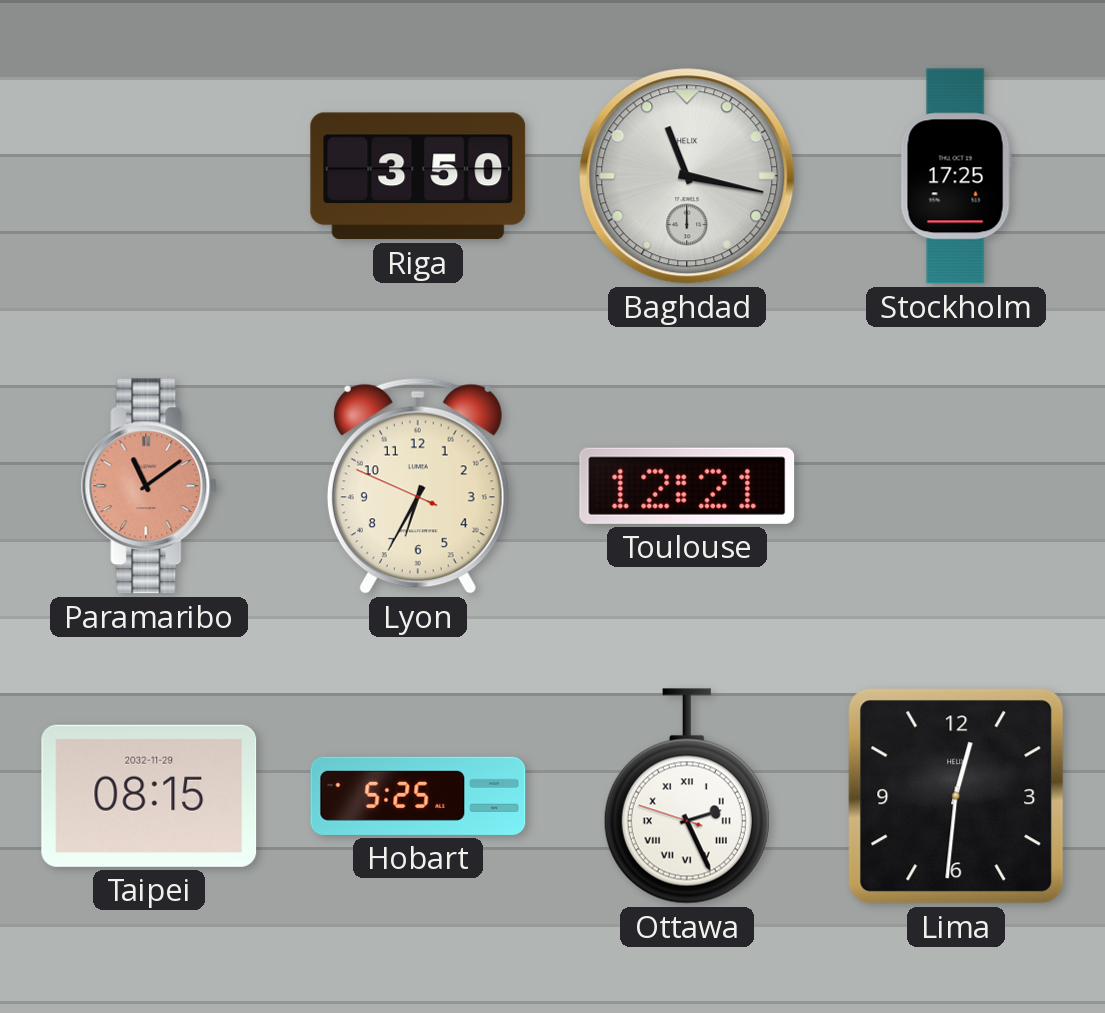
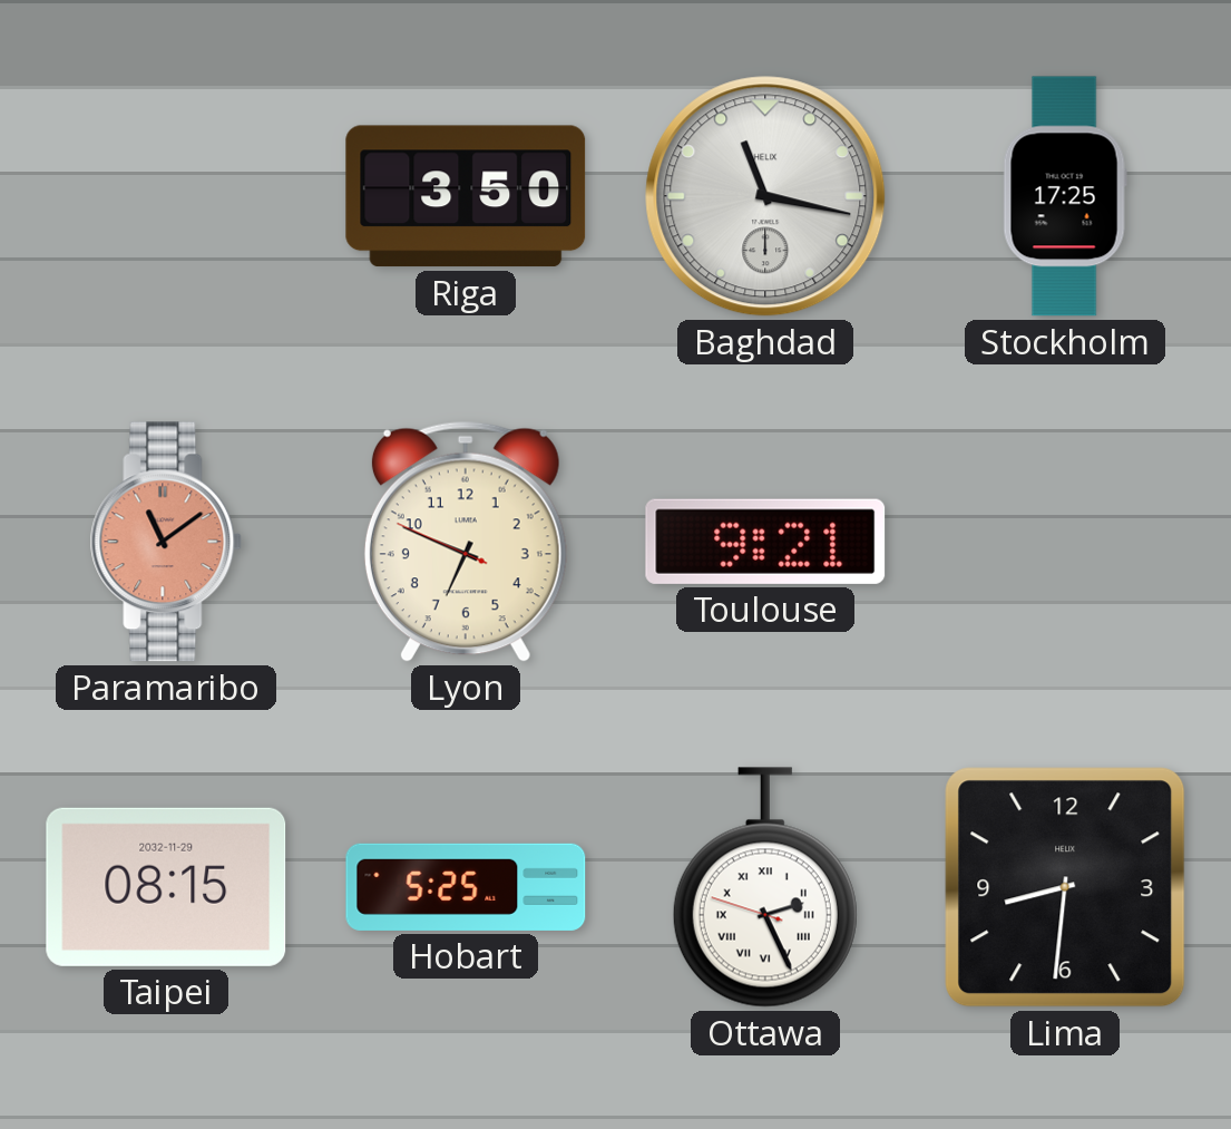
Lyon: 6:34 -> 6:48 (466, 542)
Toulouse: 12:21 -> 9:21 (765, 542)
Lima: 12:31 -> 8:31 (1065, 887)
